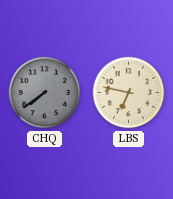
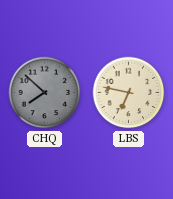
CHQ: 7:39 -> 7:52 (45, 93)
